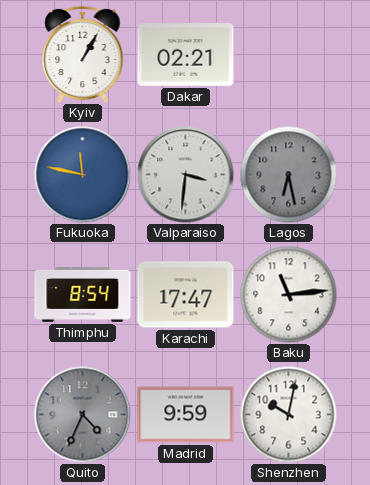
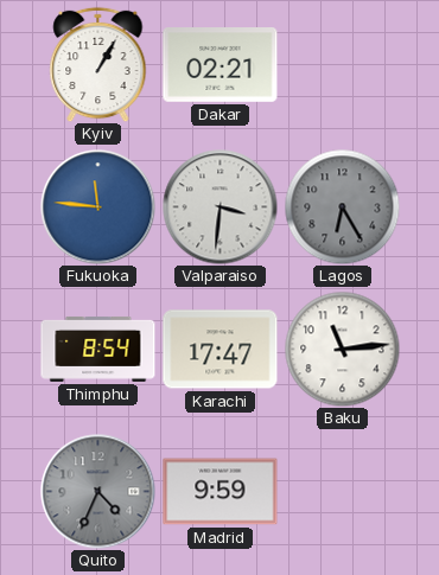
Fukuoka: 11:47 -> 11:46 (98, 207)
Lagos: 6:28 -> 6:25 (342, 206)
Shenzhen: 10:02 -> none (288, 414)
